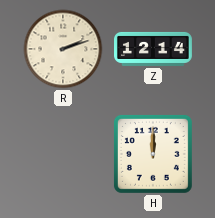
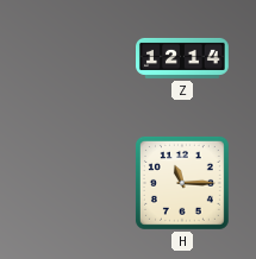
R: 2:12 -> none (63, 49)
H: 12:00 -> 11:15 (182, 183)
